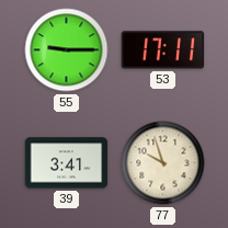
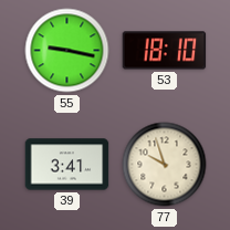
55: 9:15 -> 9:17 (67, 51)
53: 17:11 -> 18:10 (165, 51)
